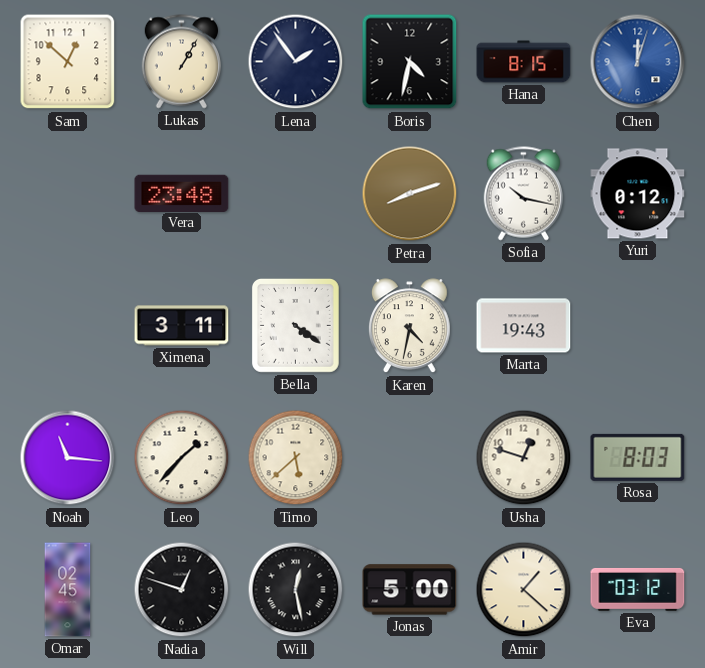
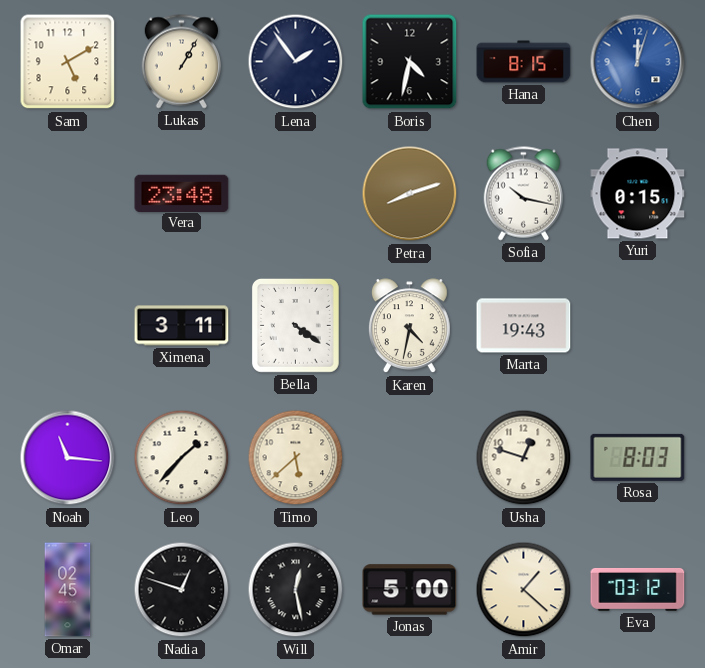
Sam: 12:52 -> 5:10 (68, 62)
Yuri: 0:12 -> 0:15 (638, 194)
